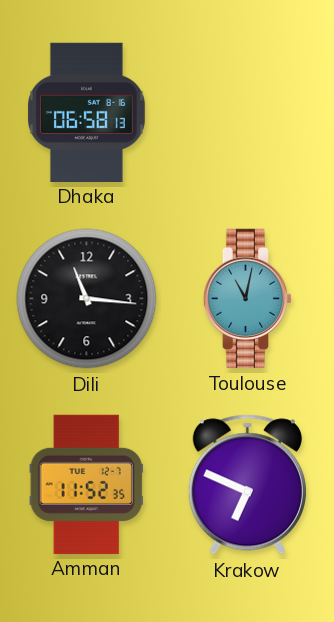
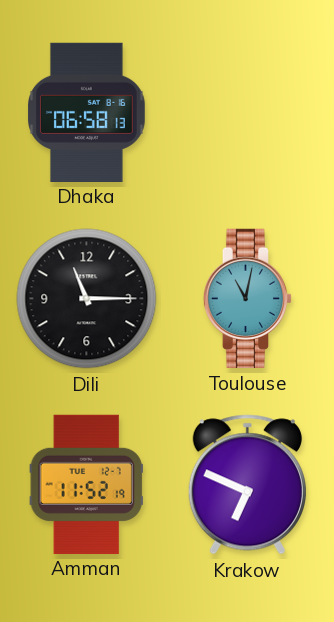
Dili: 11:16 -> 11:15 (87, 299)
Amman: 11:52:35 -> 11:52:19 (86, 484)
